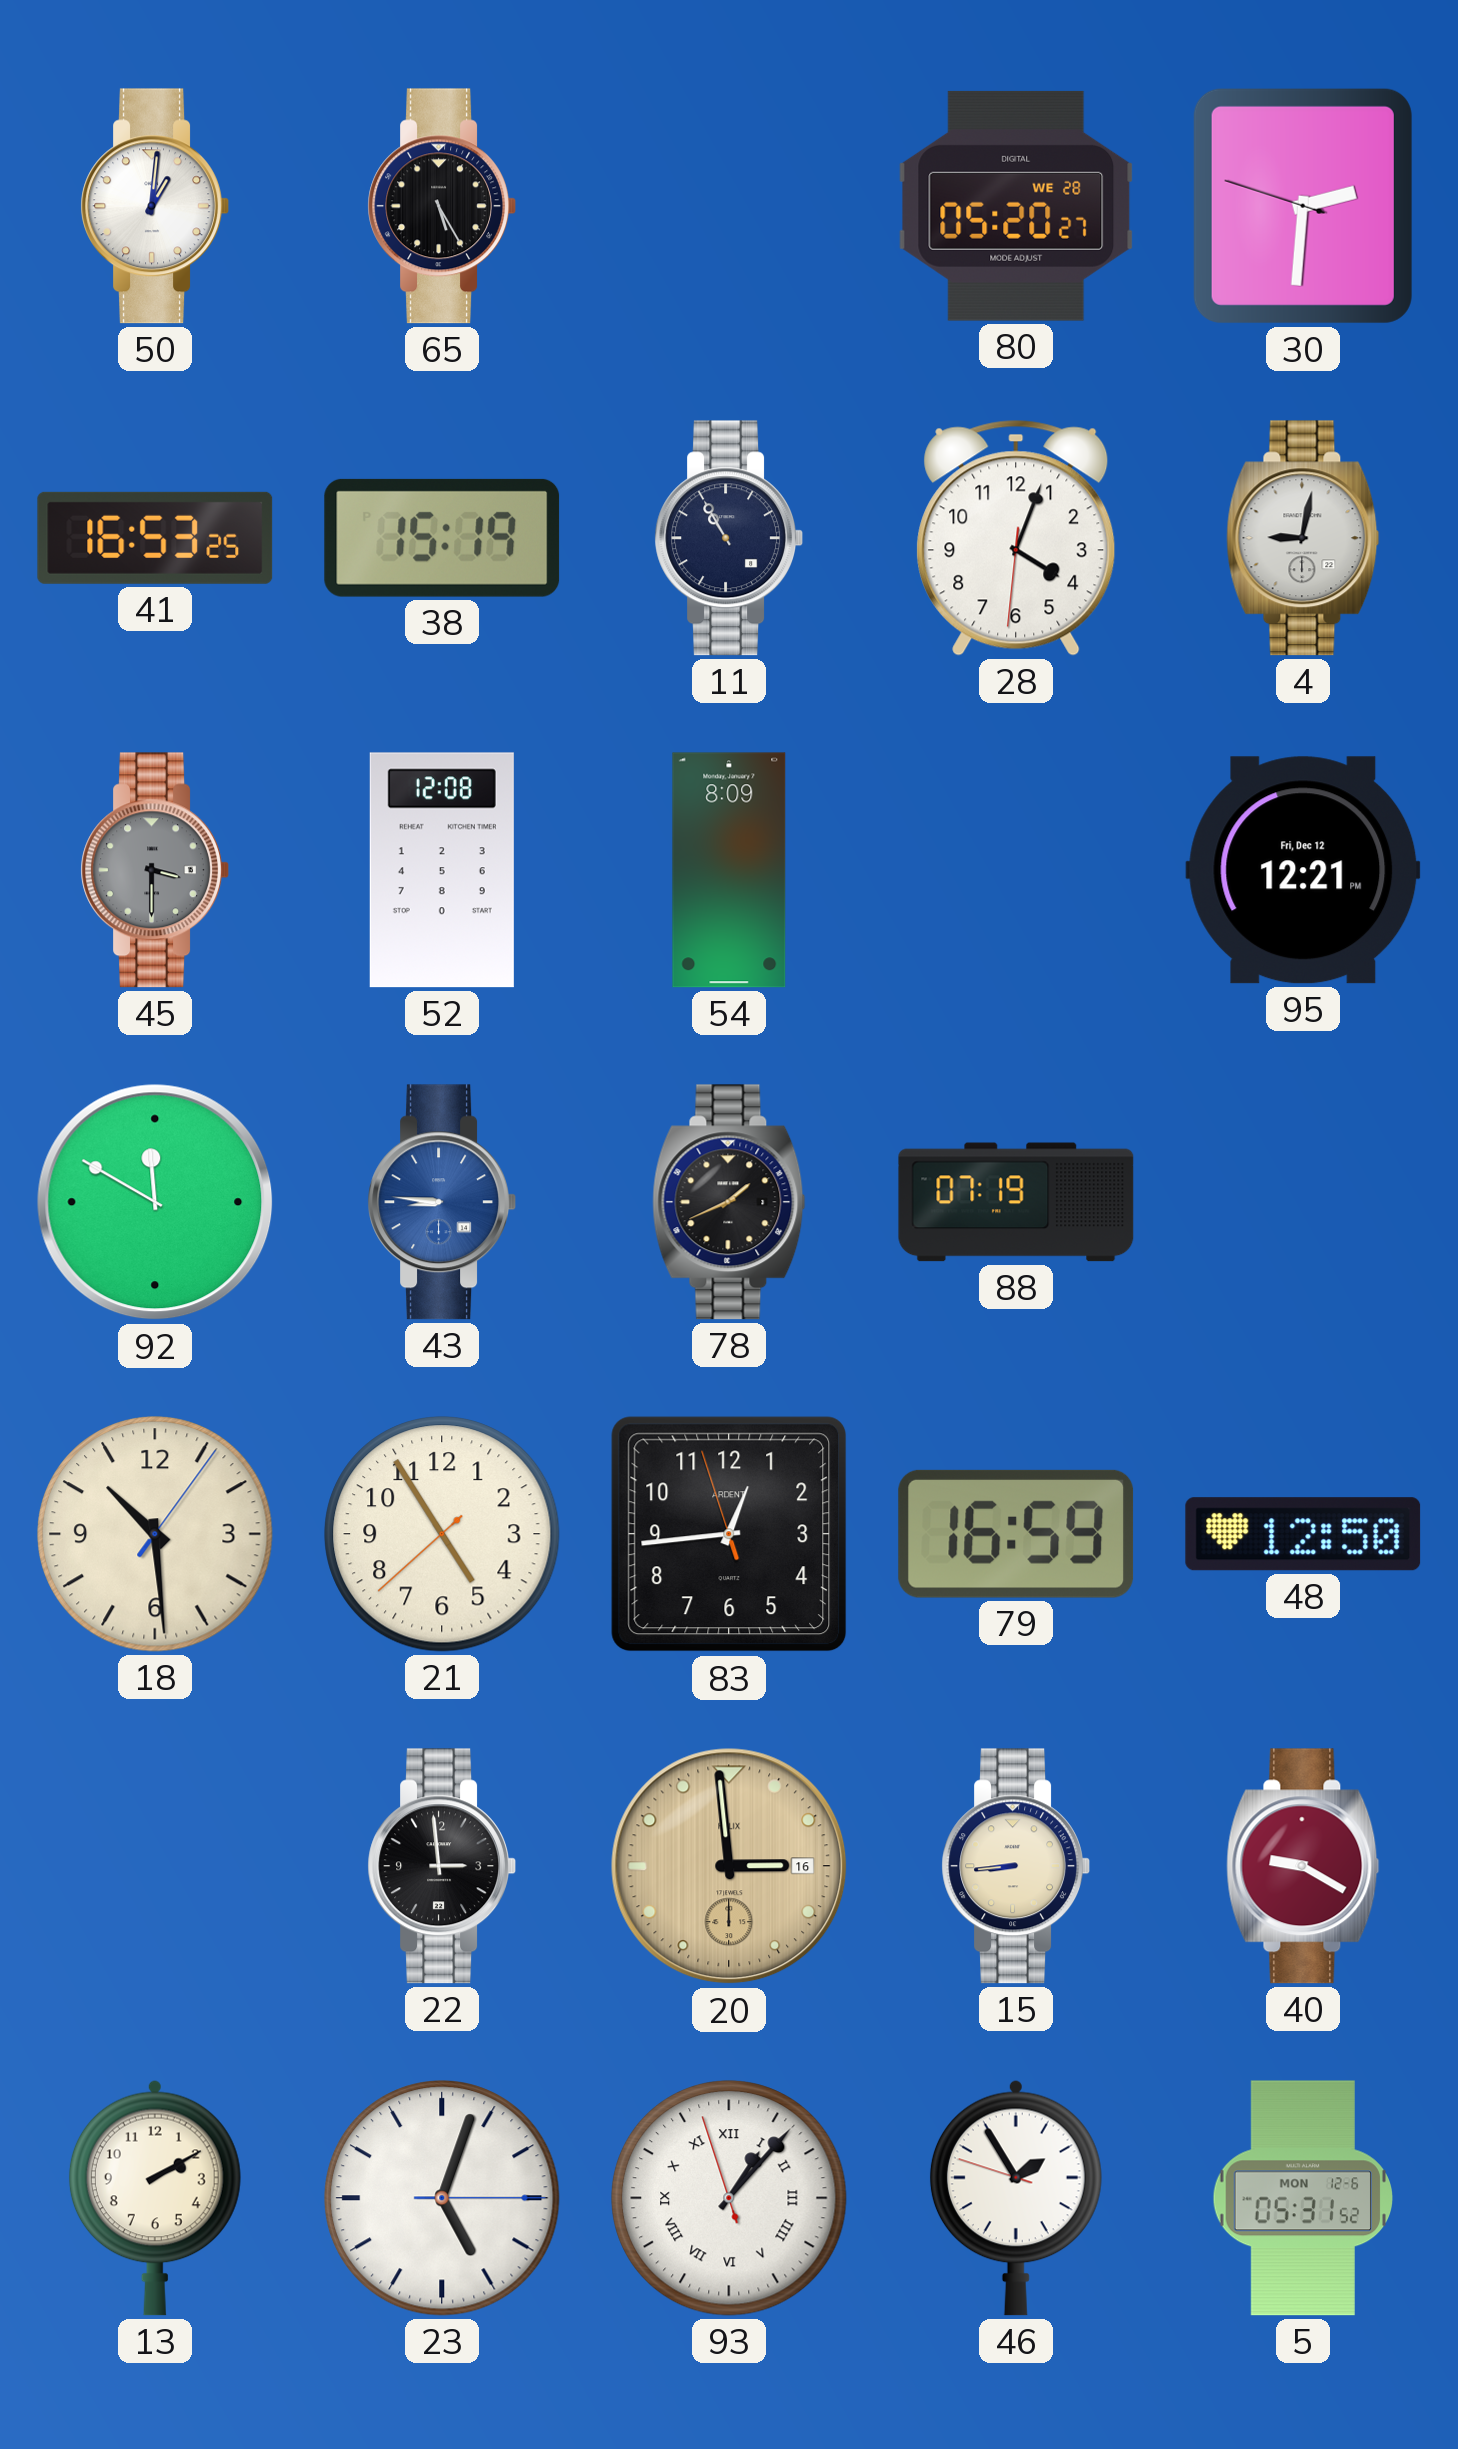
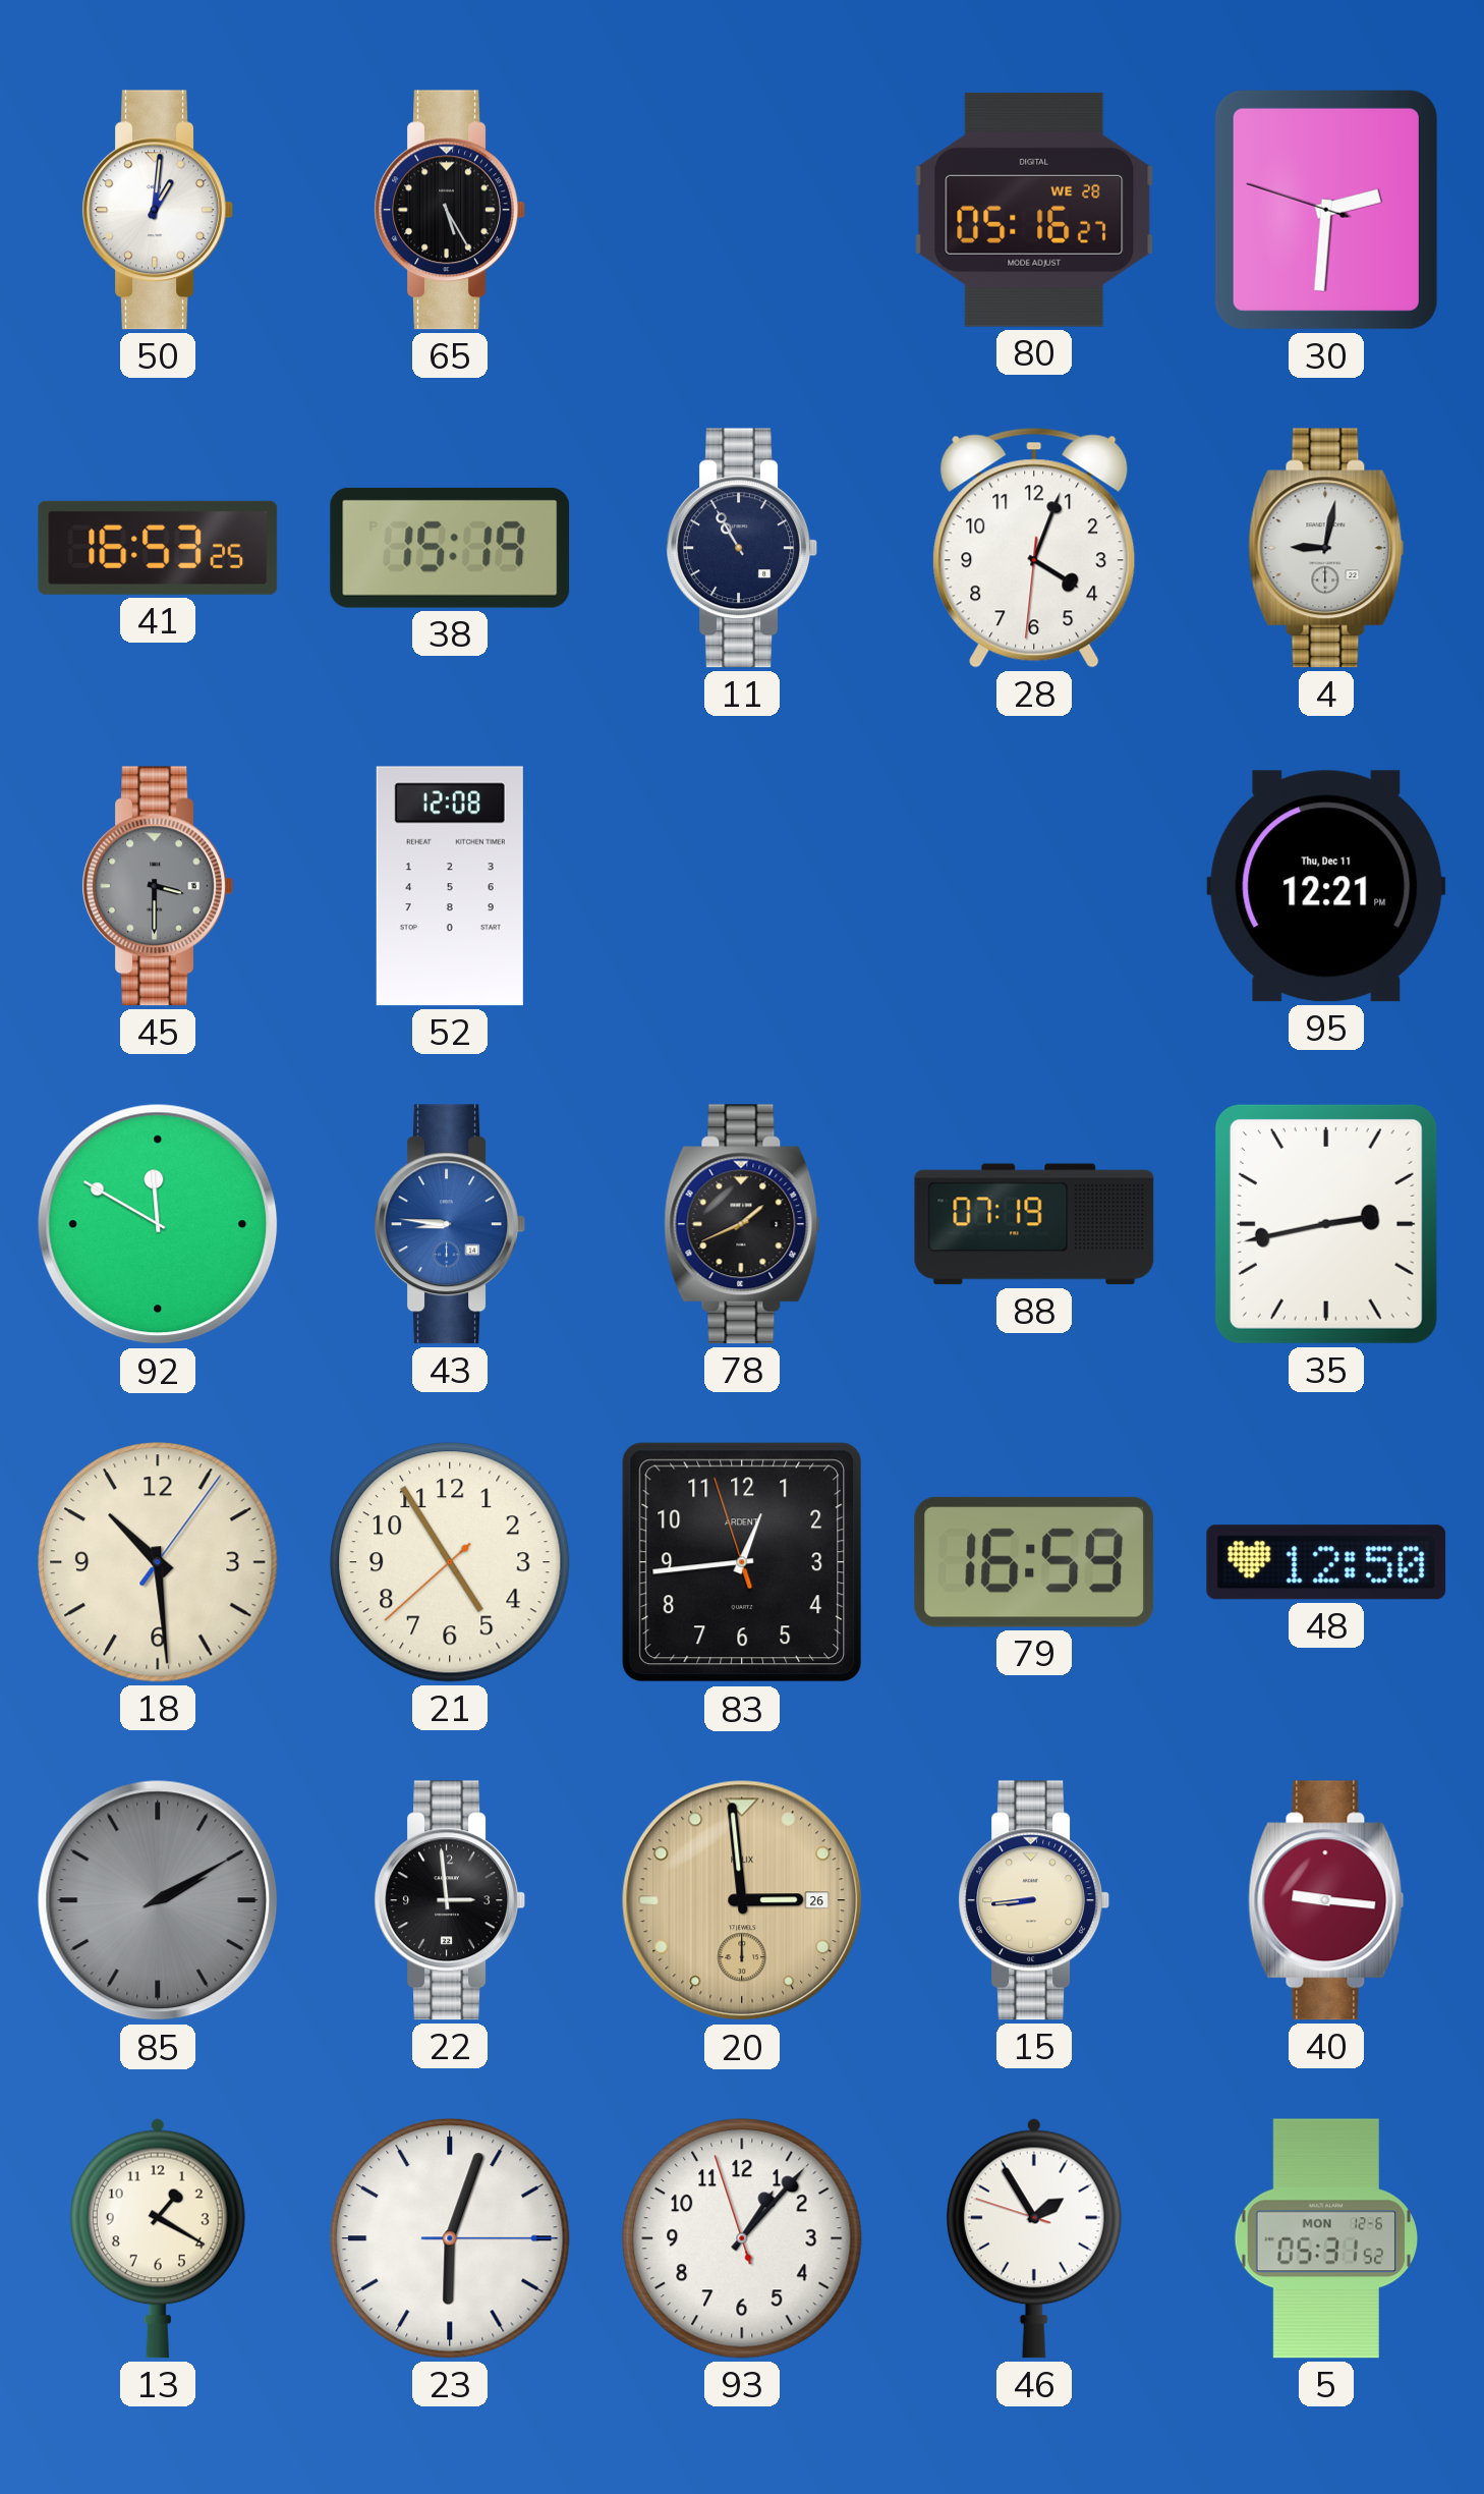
80: 05:20 -> 05:16 (1034, 210)
54: 8:09 -> none (729, 870)
95 date: Fri, Dec 12 -> Thu, Dec 11 (1326, 886)
35: none -> 2:43 (1326, 1224)
85: none -> 2:10 (158, 1900)
20 date: 16 -> 26 (742, 1900)
40: 9:20 -> 9:16 (1326, 1900)
13: 2:10 -> 1:20 (158, 2238)
23: 5:03 -> 6:03 (450, 2238)
93 numerals: Roman -> Arabic (742, 2238)
